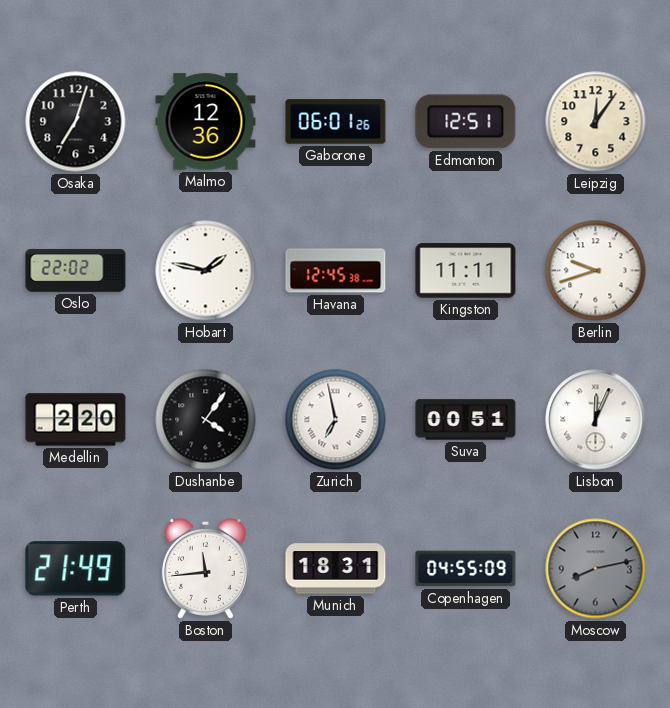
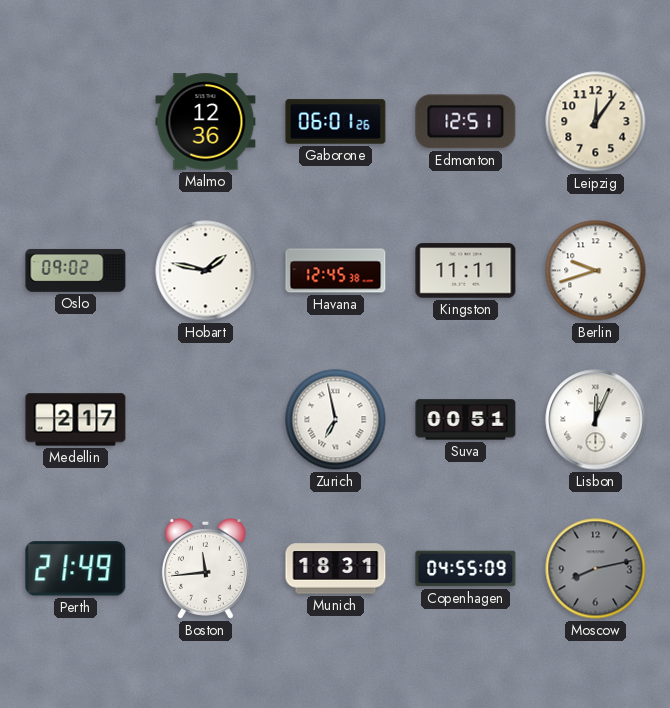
Osaka: 7:03 -> none (76, 122)
Oslo: 22:02 -> 09:02 (76, 271)
Medellin: 2:20 -> 2:17 (76, 420)
Dushanbe: 4:06 -> none (206, 420)
